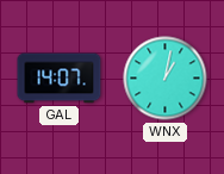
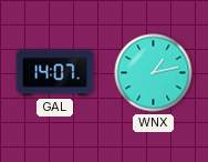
WNX: 1:02 -> 1:13 (154, 73)
